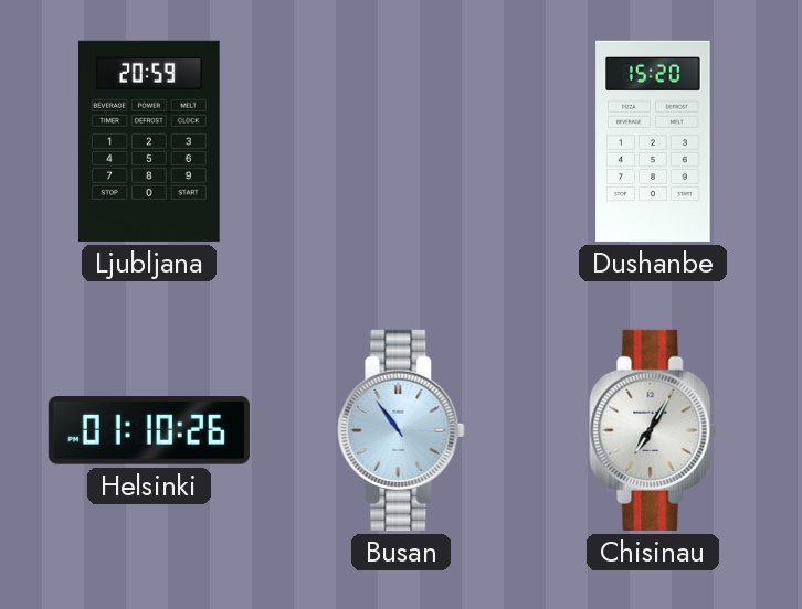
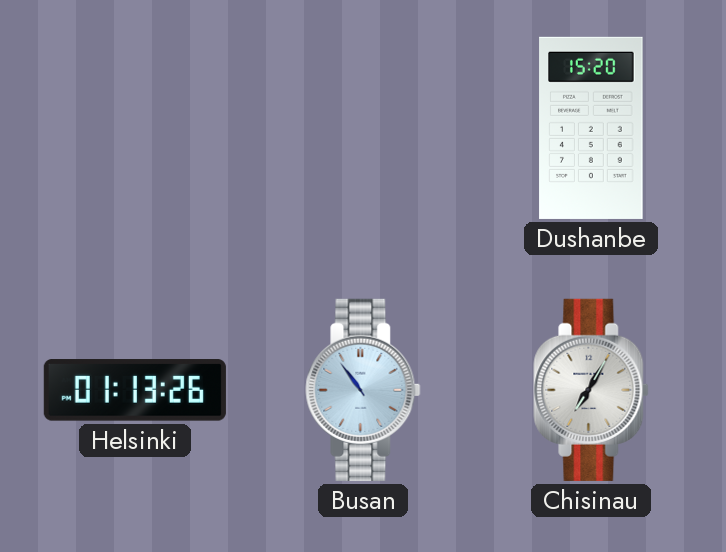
Ljubljana: 20:59 -> none (149, 141)
Helsinki: 01:10 -> 01:13 (135, 390)
